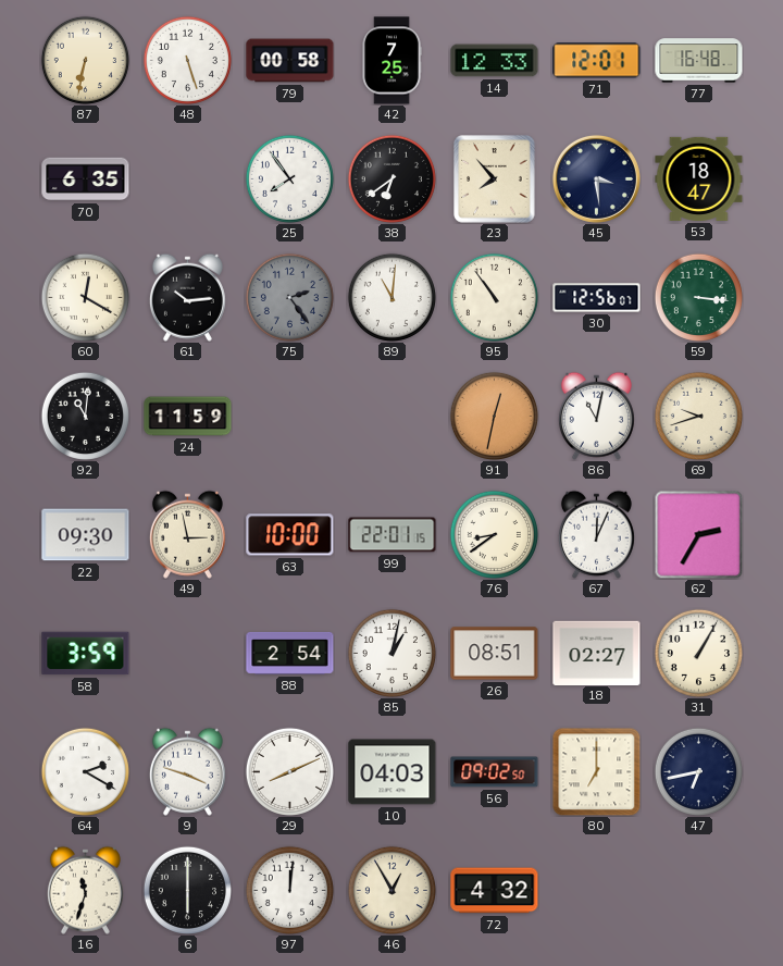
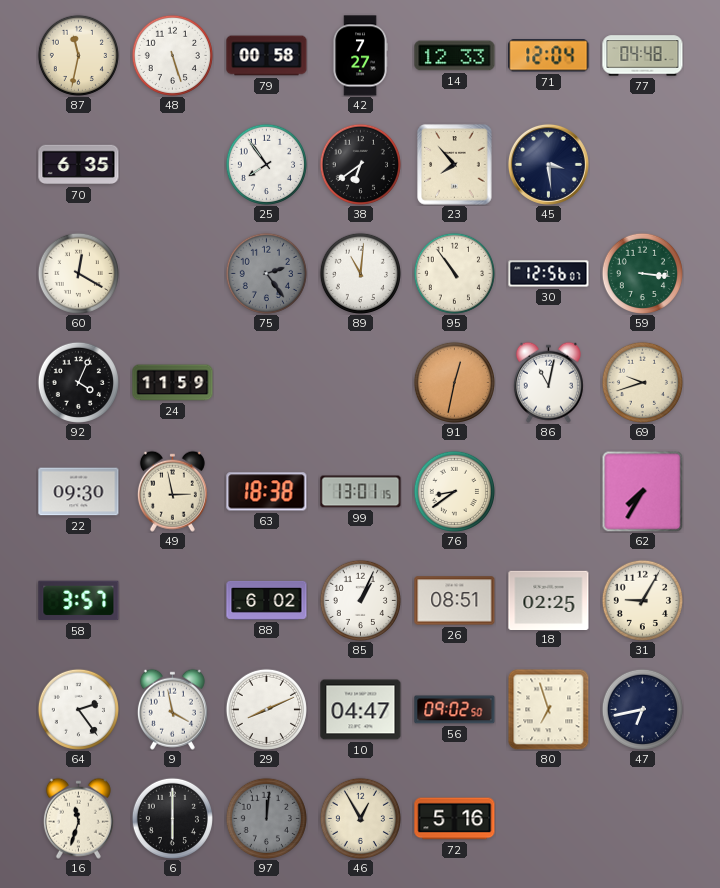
87: 6:32 -> 11:32 (78, 55)
42: 7:25 -> 7:27 (360, 56)
71: 12:01 -> 12:04 (549, 56)
77: 16:48 -> 04:48 (643, 56)
53: 18:47 -> none (699, 178)
61: 10:14 -> none (187, 297)
92: 11:01 -> 4:04 (78, 382)
63: 10:00 -> 18:38 (267, 492)
99: 22:01 -> 13:01 (361, 492)
67: 12:04 -> none (596, 534)
62: 2:35 -> 7:35 (642, 491)
58: 3:59 -> 3:57 (79, 601)
88: 2:54 -> 6:02 (267, 600)
85: 1:02 -> 1:04 (360, 600)
18: 02:27 -> 02:25 (549, 600)
31: 1:05 -> 9:05 (642, 600)
64: 2:20 -> 2:24 (78, 709)
9: 3:48 -> 3:58 (172, 709)
10: 04:03 -> 04:47 (361, 710)
80: 7:00 -> 6:57 (548, 709)
97 dial: white -> grey (266, 818)
72: 4:32 -> 5:16 (455, 819)
